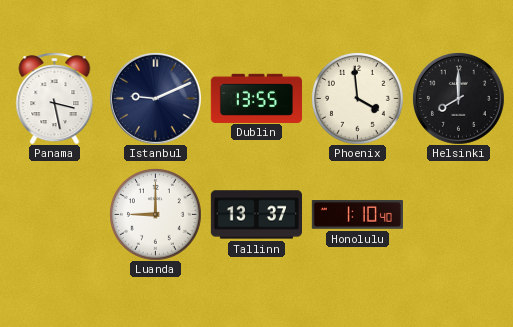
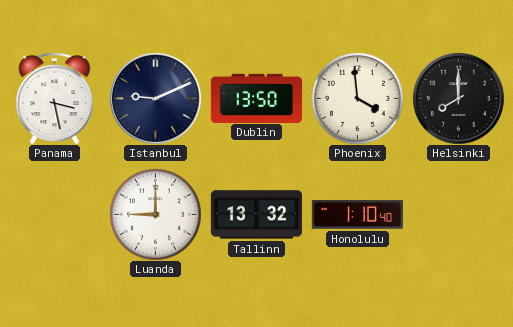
Dublin: 13:55 -> 13:50 (256, 98)
Tallinn: 13:37 -> 13:32 (256, 215)
